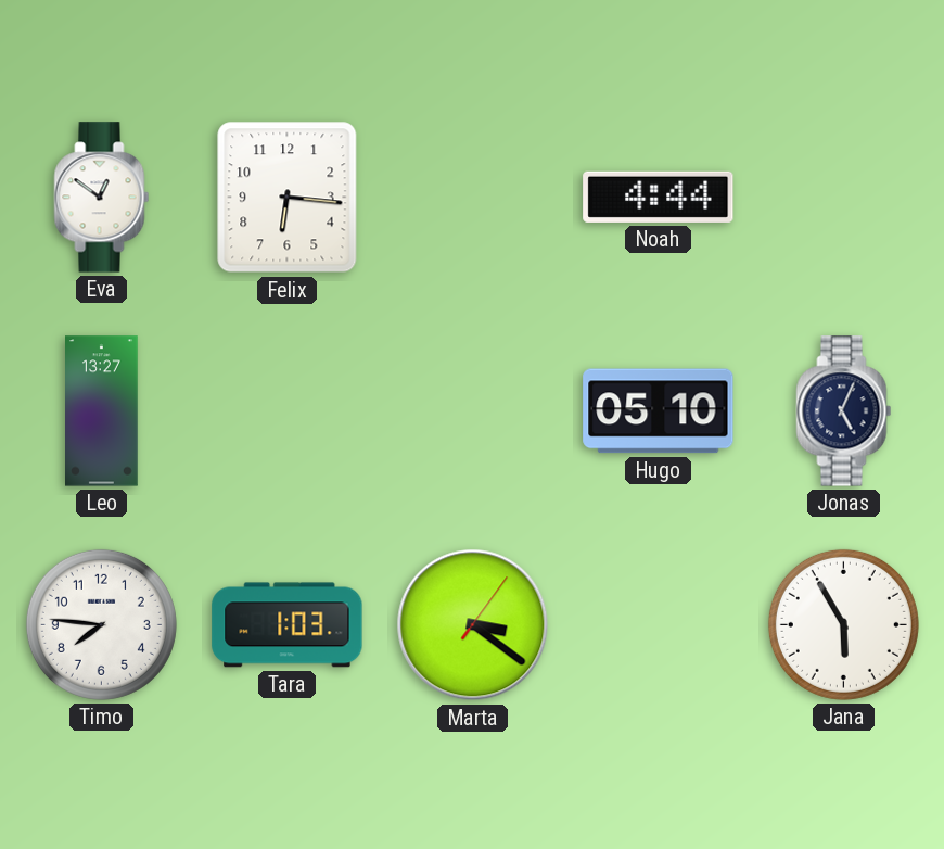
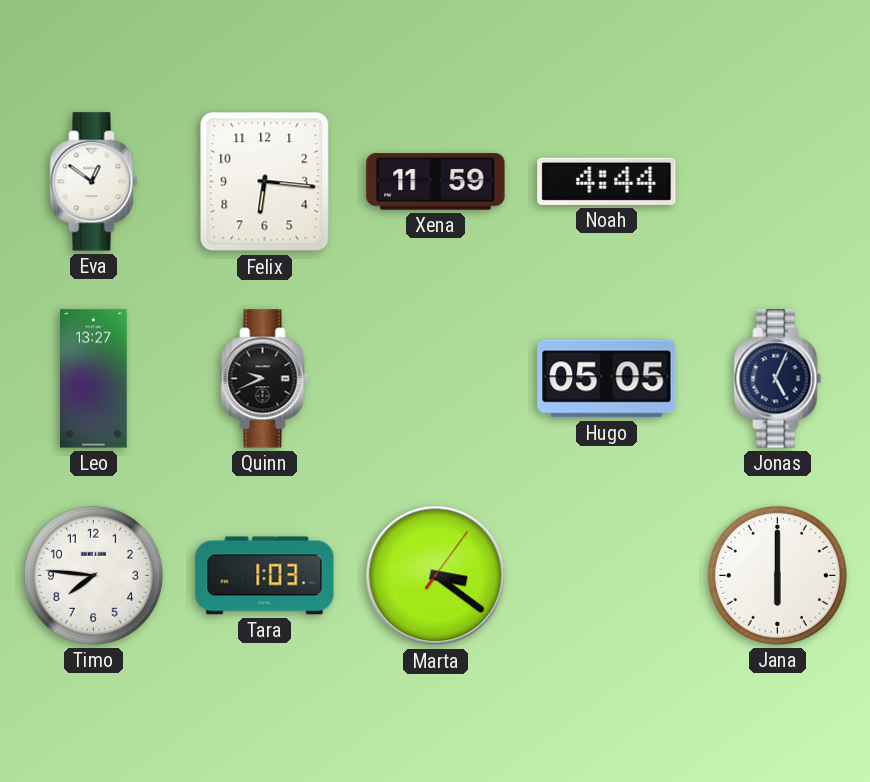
Xena: none -> 11:59 (436, 182)
Quinn: none -> 9:41 (265, 379)
Hugo: 05:10 -> 05:05 (607, 379)
Jana: 5:55 -> 6:00 (777, 575)
